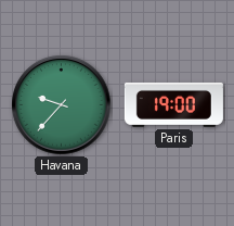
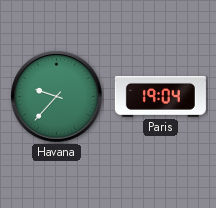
Paris: 19:00 -> 19:04 (160, 96)
